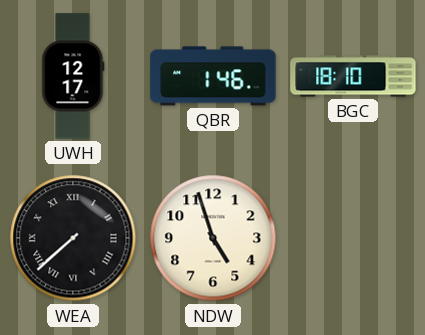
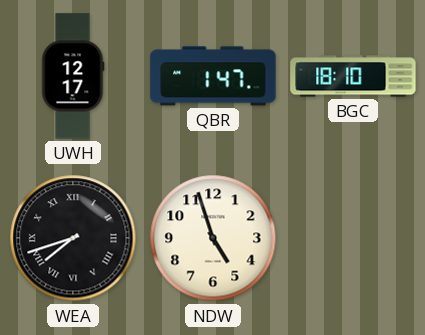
QBR: 1:46 -> 1:47 (213, 76)
WEA: 7:38 -> 7:42 (73, 238)
